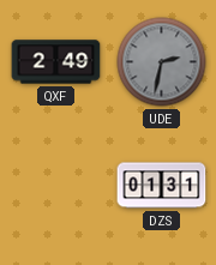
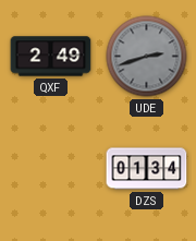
UDE: 2:32 -> 2:42 (147, 57)
DZS: 01:31 -> 01:34 (147, 169)
